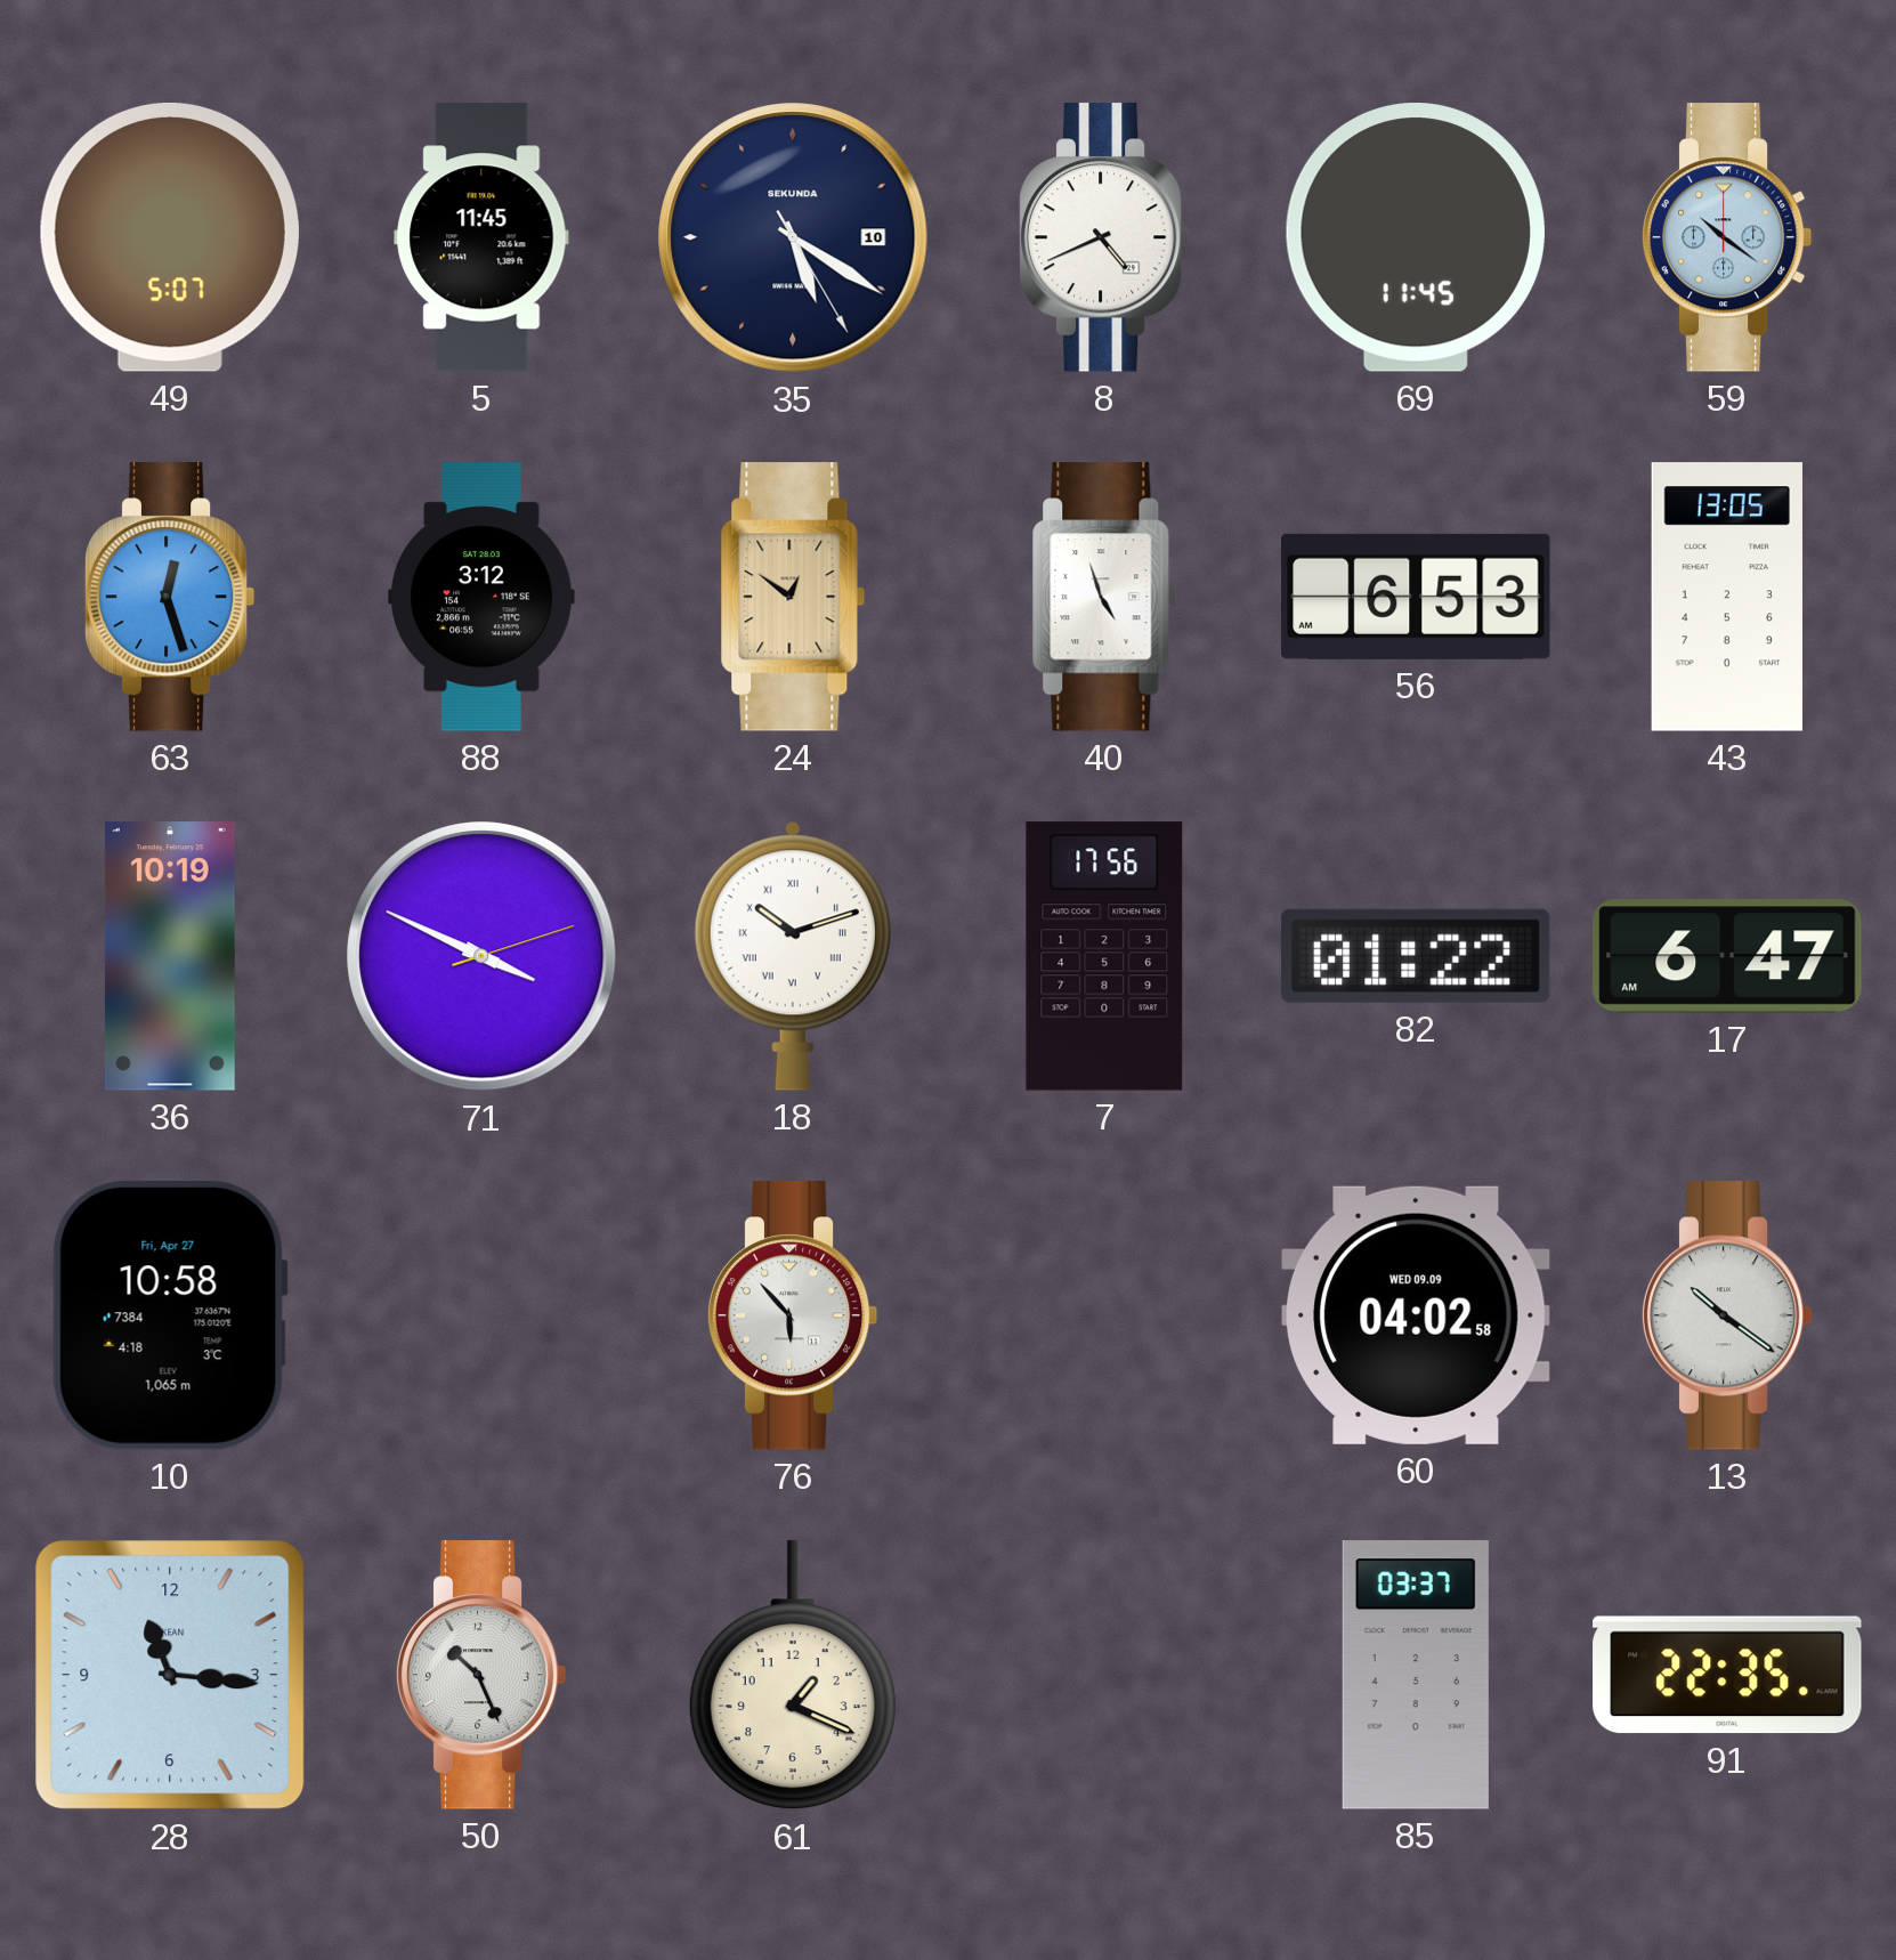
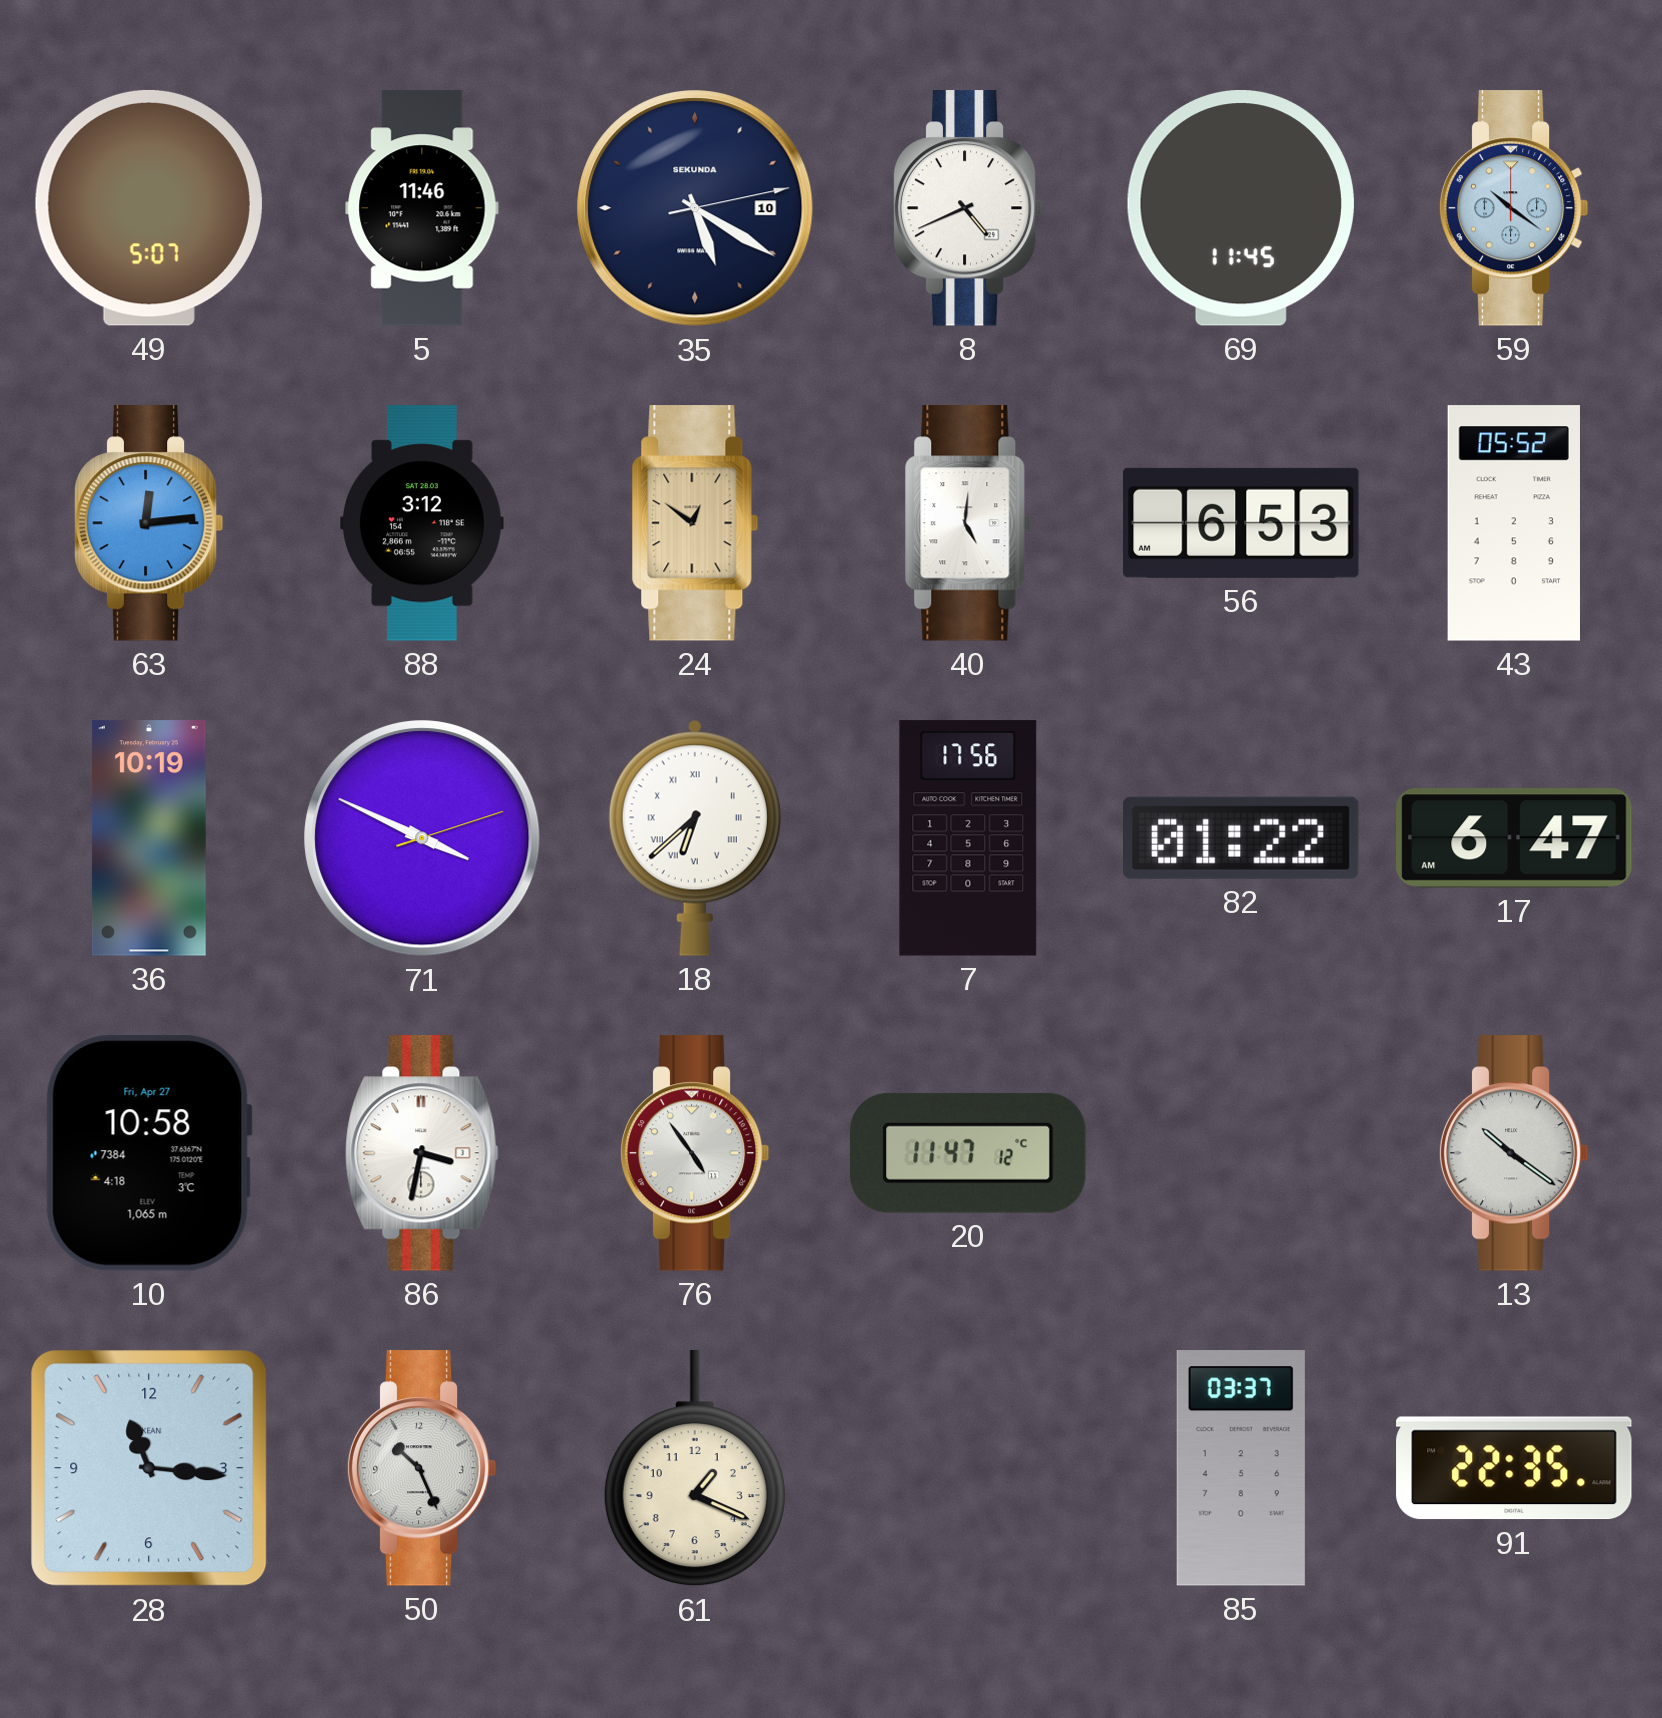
5: 11:45 -> 11:46 (422, 208)
35: 5:20:25 -> 5:20:13 (695, 208)
63: 12:27 -> 12:14 (149, 523)
40: 4:57 -> 5:01 (968, 523)
43: 13:05 -> 05:52 (1514, 523)
18: 10:12 -> 6:38 (695, 838)
86: none -> 3:32 (422, 1153)
76: 5:53 -> 4:54 (695, 1153)
20: none -> 11:47 (969, 1153)
60: 04:02 -> none (1416, 1315)
